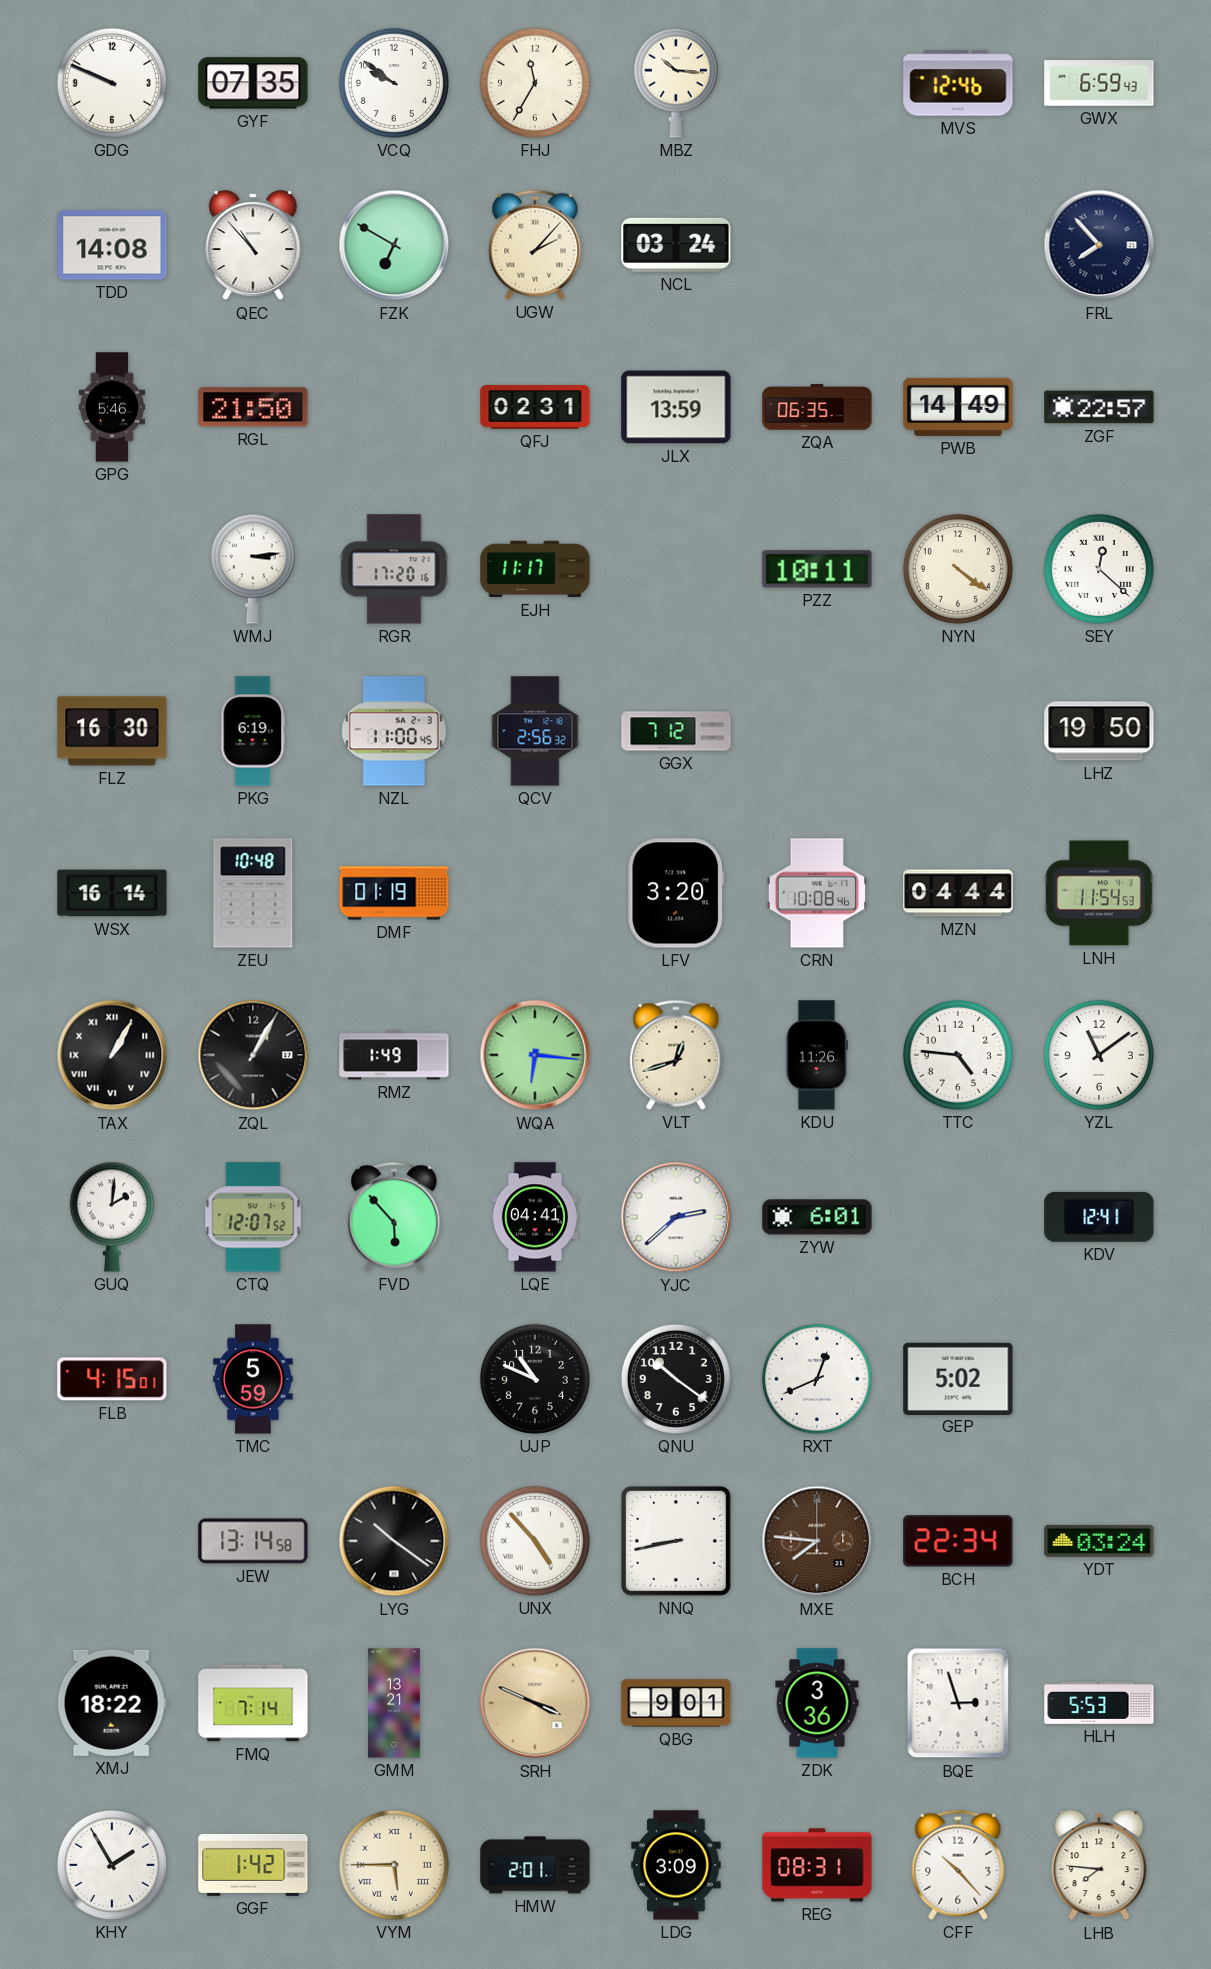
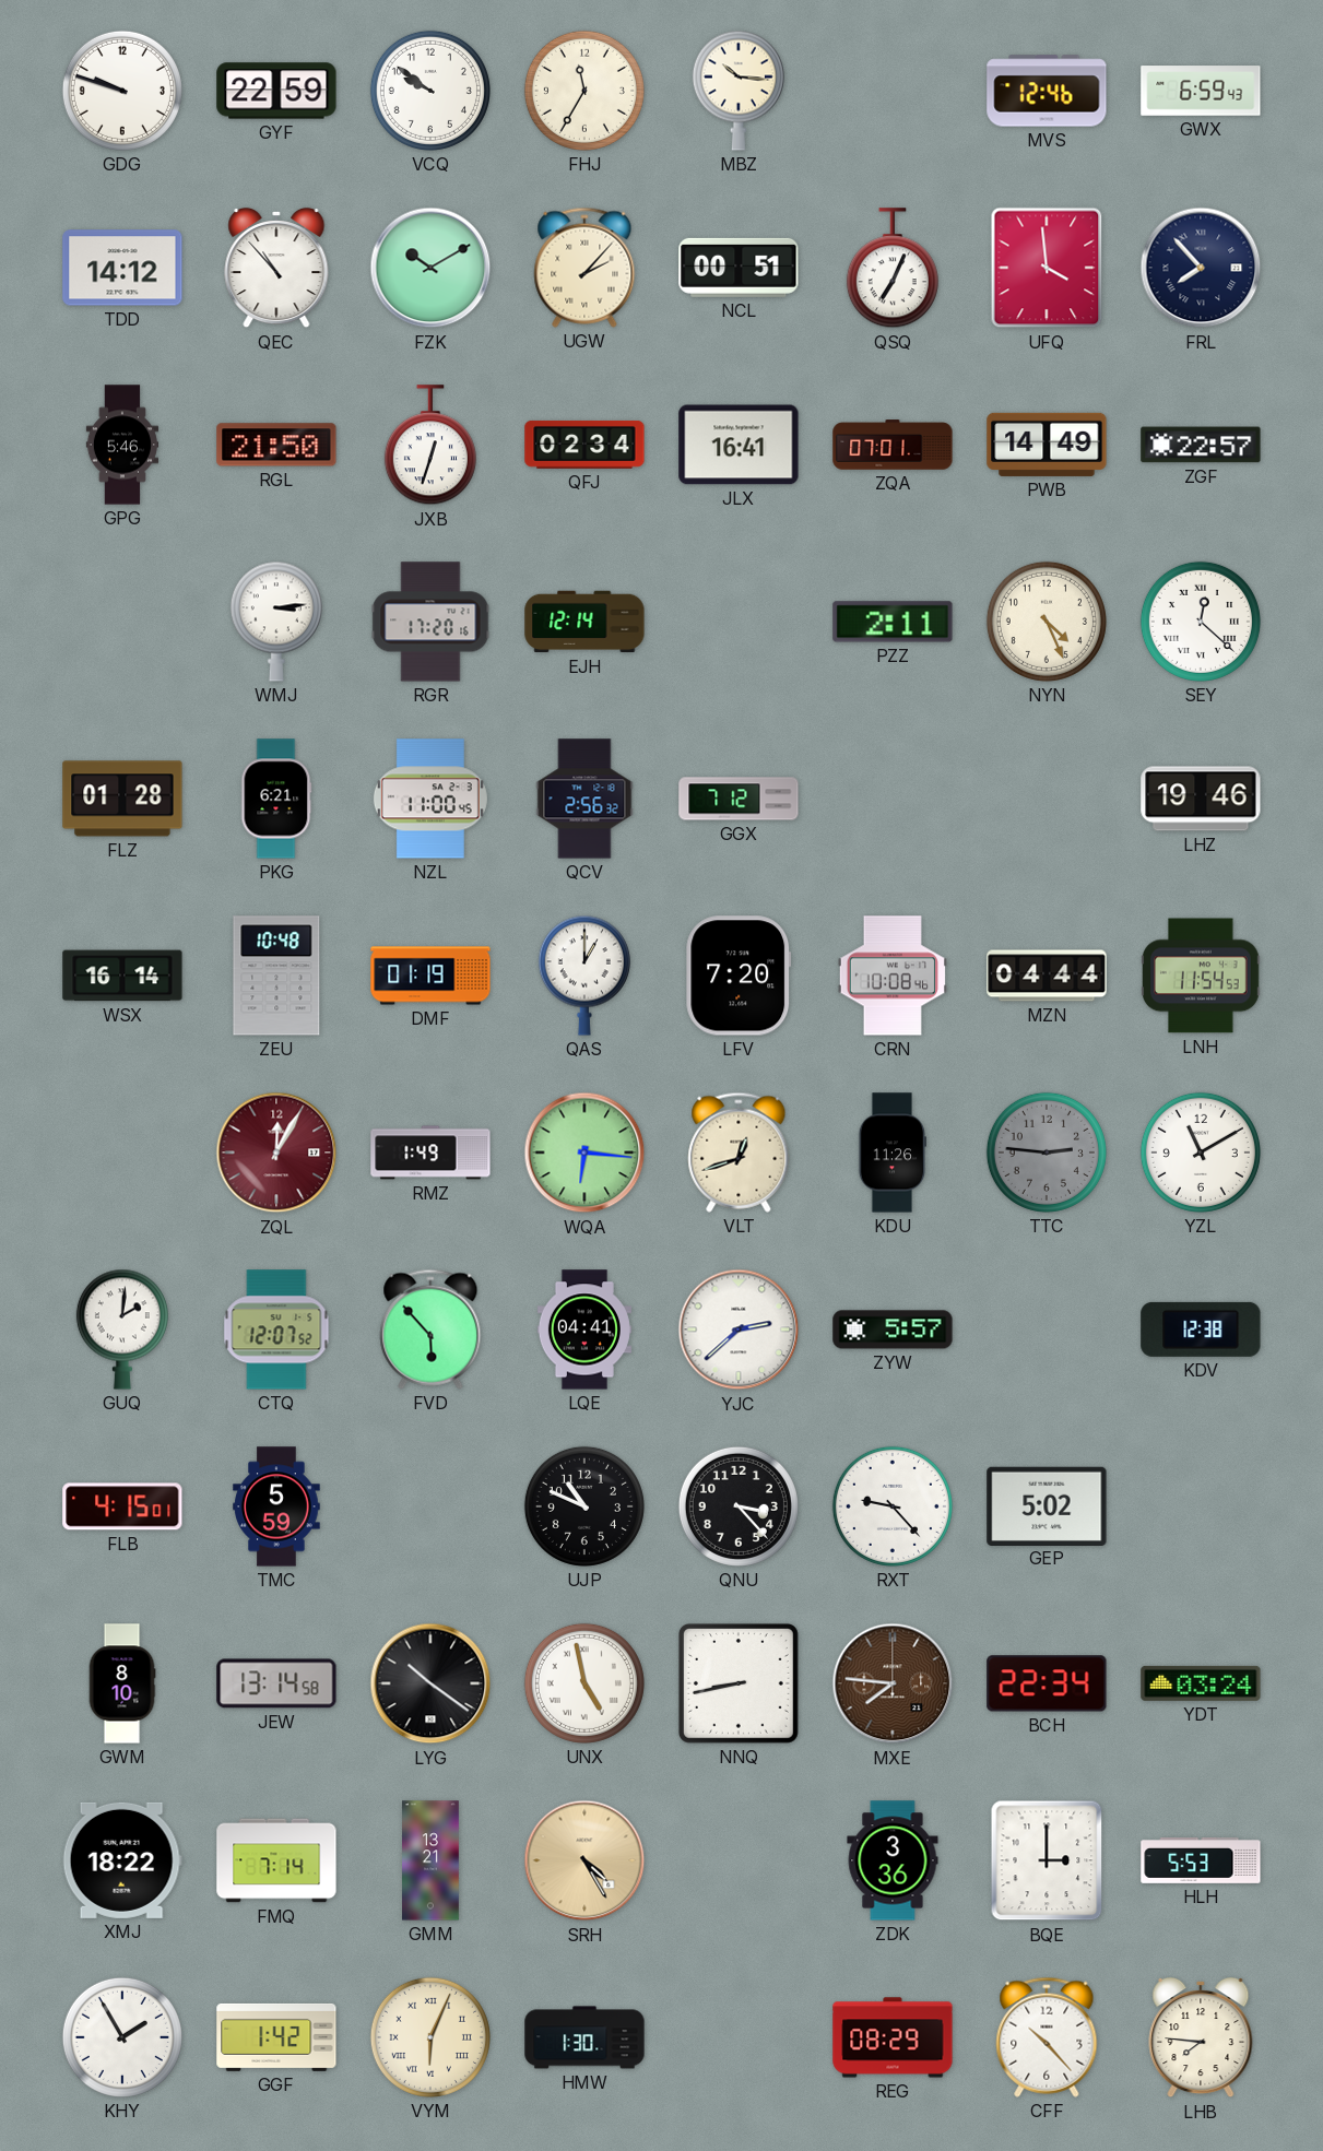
GDG: 9:49 -> 9:48 (122, 91)
GYF: 07:35 -> 22:59 (276, 91)
TDD: 14:08 -> 14:12 (122, 268)
FZK: 6:50 -> 10:10 (430, 268)
NCL: 03:24 -> 00:51 (739, 268)
QSQ: none -> 7:04 (893, 269)
UFQ: none -> 3:59 (1047, 268)
JXB: none -> 12:33 (430, 446)
QFJ: 02:31 -> 02:34 (584, 445)
JLX: 13:59 -> 16:41 (739, 445)
ZQA: 06:35 -> 07:01 (893, 445)
EJH: 11:17 -> 12:14 (584, 622)
PZZ: 10:11 -> 2:11 (893, 622)
NYN: 4:21 -> 4:26 (1047, 622)
FLZ: 16:30 -> 01:28 (122, 799)
PKG: 6:19 -> 6:21 (276, 799)
LHZ: 19:50 -> 19:46 (1201, 799)
QAS: none -> 1:00 (584, 976)
LFV: 3:20 -> 7:20 (739, 976)
TAX: 1:05 -> none (112, 1055)
ZQL: 1:05 -> 12:05 (276, 1153)
ZQL dial: black -> burgundy (276, 1153)
TTC: 4:46 -> 2:46 (1047, 1153)
TTC dial: white -> grey (1047, 1153)
YZL: 11:09 -> 11:10 (1201, 1153)
ZYW: 6:01 -> 5:57 (893, 1329)
KDV: 12:41 -> 12:38 (1201, 1329)
QNU: 10:21 -> 3:23 (739, 1506)
RXT: 12:41 -> 9:23 (893, 1506)
GWM: none -> 8:10 (122, 1683)
UNX: 4:53 -> 4:58 (584, 1683)
SRH: 3:49 -> 4:25 (584, 1860)
QBG: 9:01 -> none (676, 1703)
BQE: 2:57 -> 3:00 (1047, 1860)
VYM: 5:45 -> 6:04 (430, 2037)
HMW: 2:01 -> 1:30 (584, 2037)
LDG: 3:09 -> none (676, 1865)
REG: 08:31 -> 08:29 (893, 2037)
